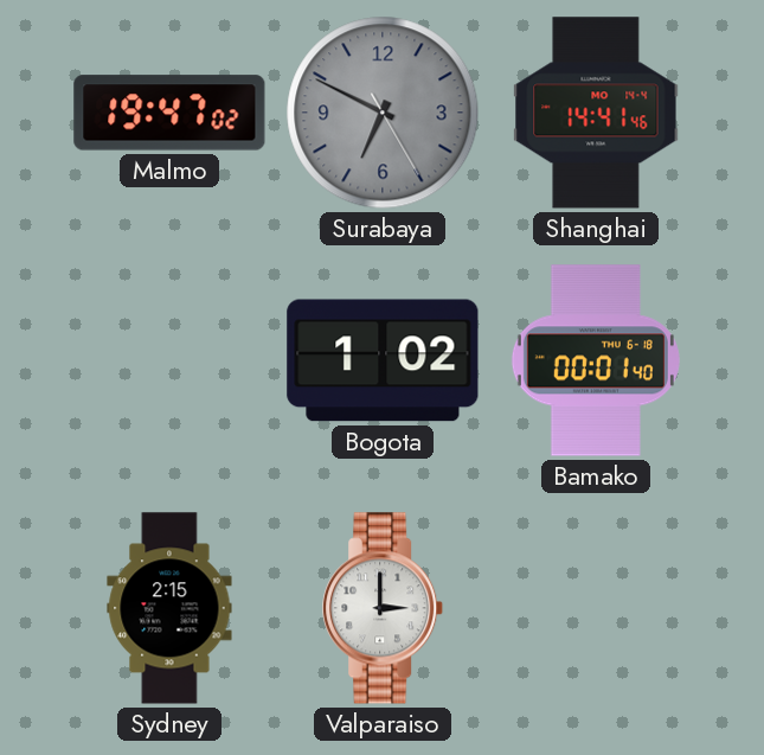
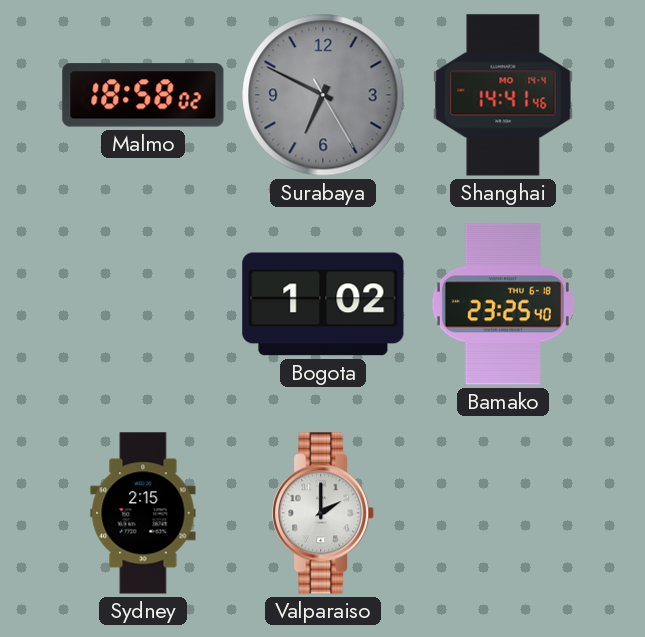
Malmo: 19:47 -> 18:58 (143, 95)
Bamako: 00:01 -> 23:25 (503, 304)
Valparaiso: 3:00 -> 2:00 (324, 513)
